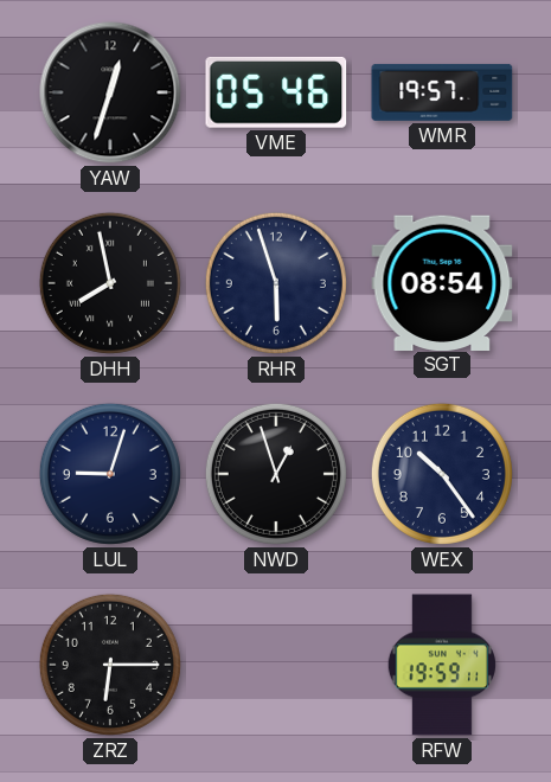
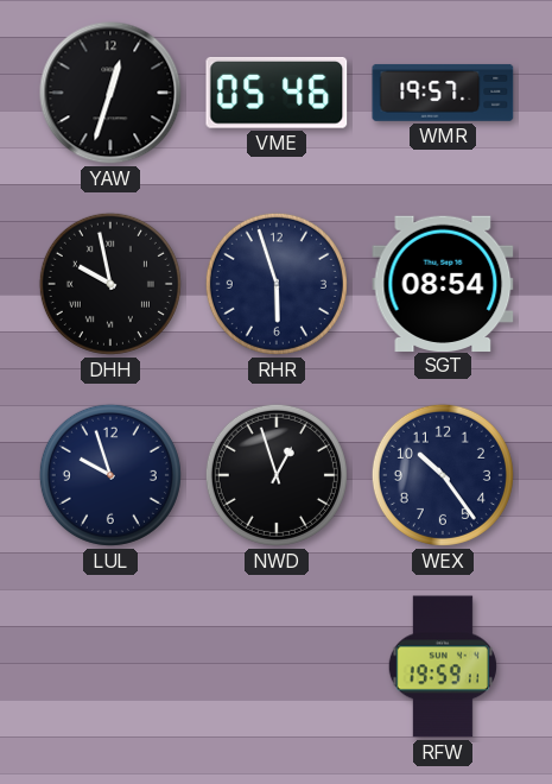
DHH: 7:58 -> 9:58 (110, 284)
LUL: 9:03 -> 9:57 (110, 475)
ZRZ: 6:15 -> none (110, 665)
